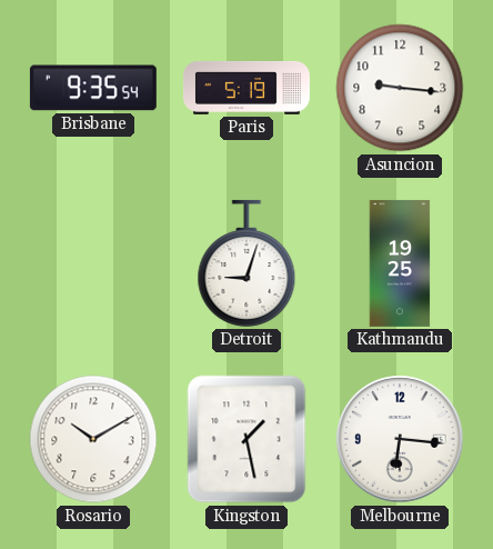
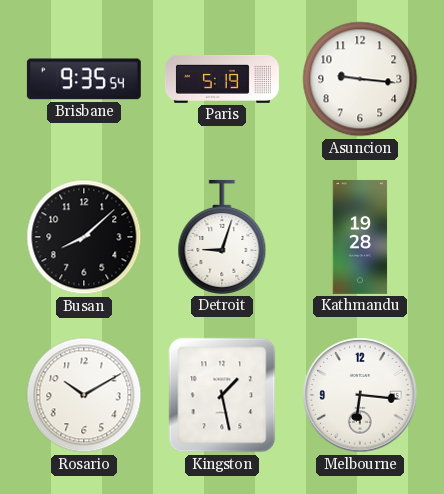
Busan: none -> 8:08 (84, 237)
Kathmandu: 19:25 -> 19:28 (360, 237)
